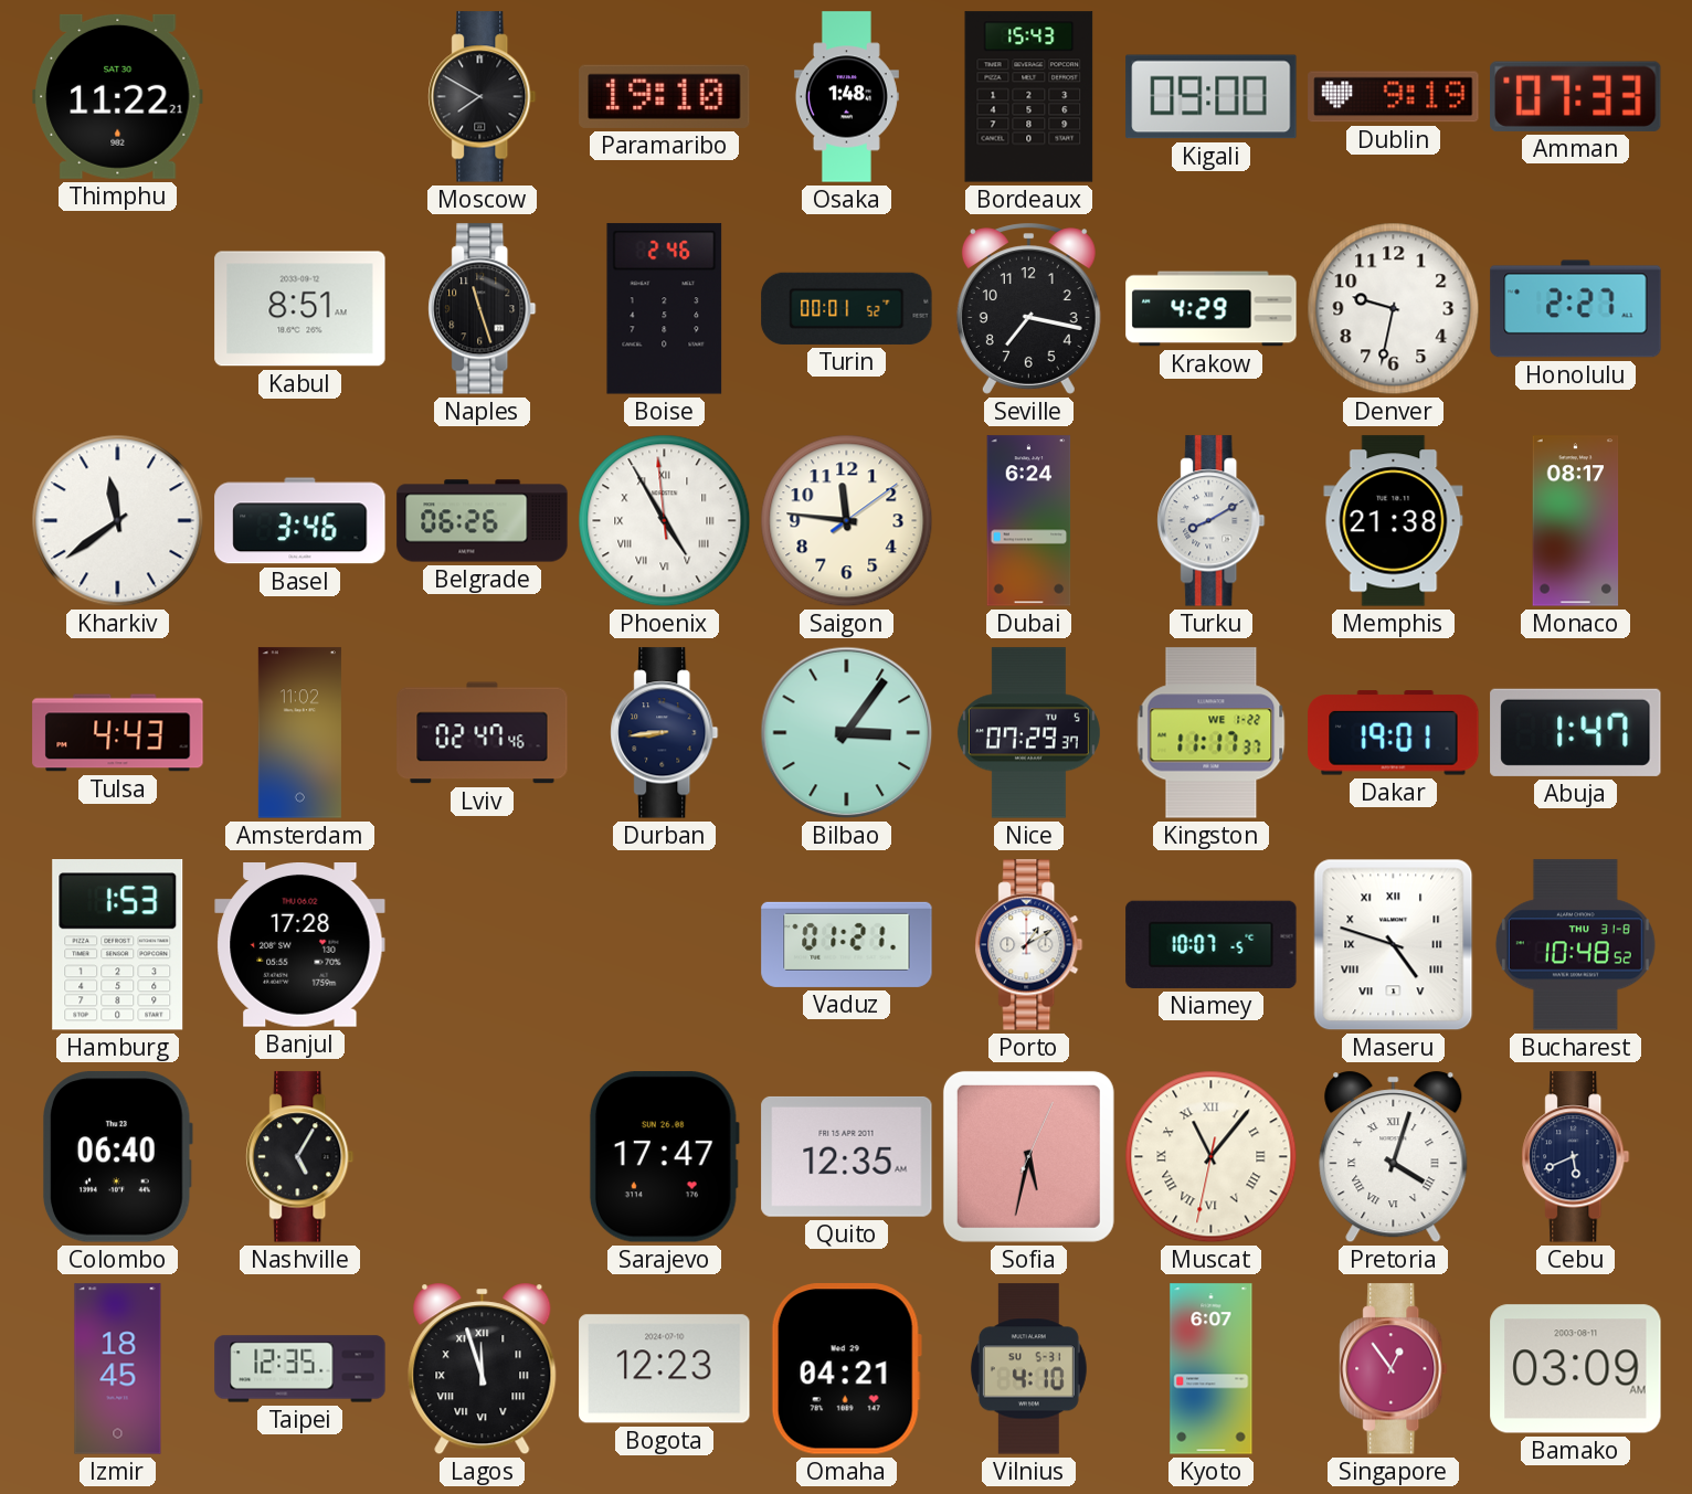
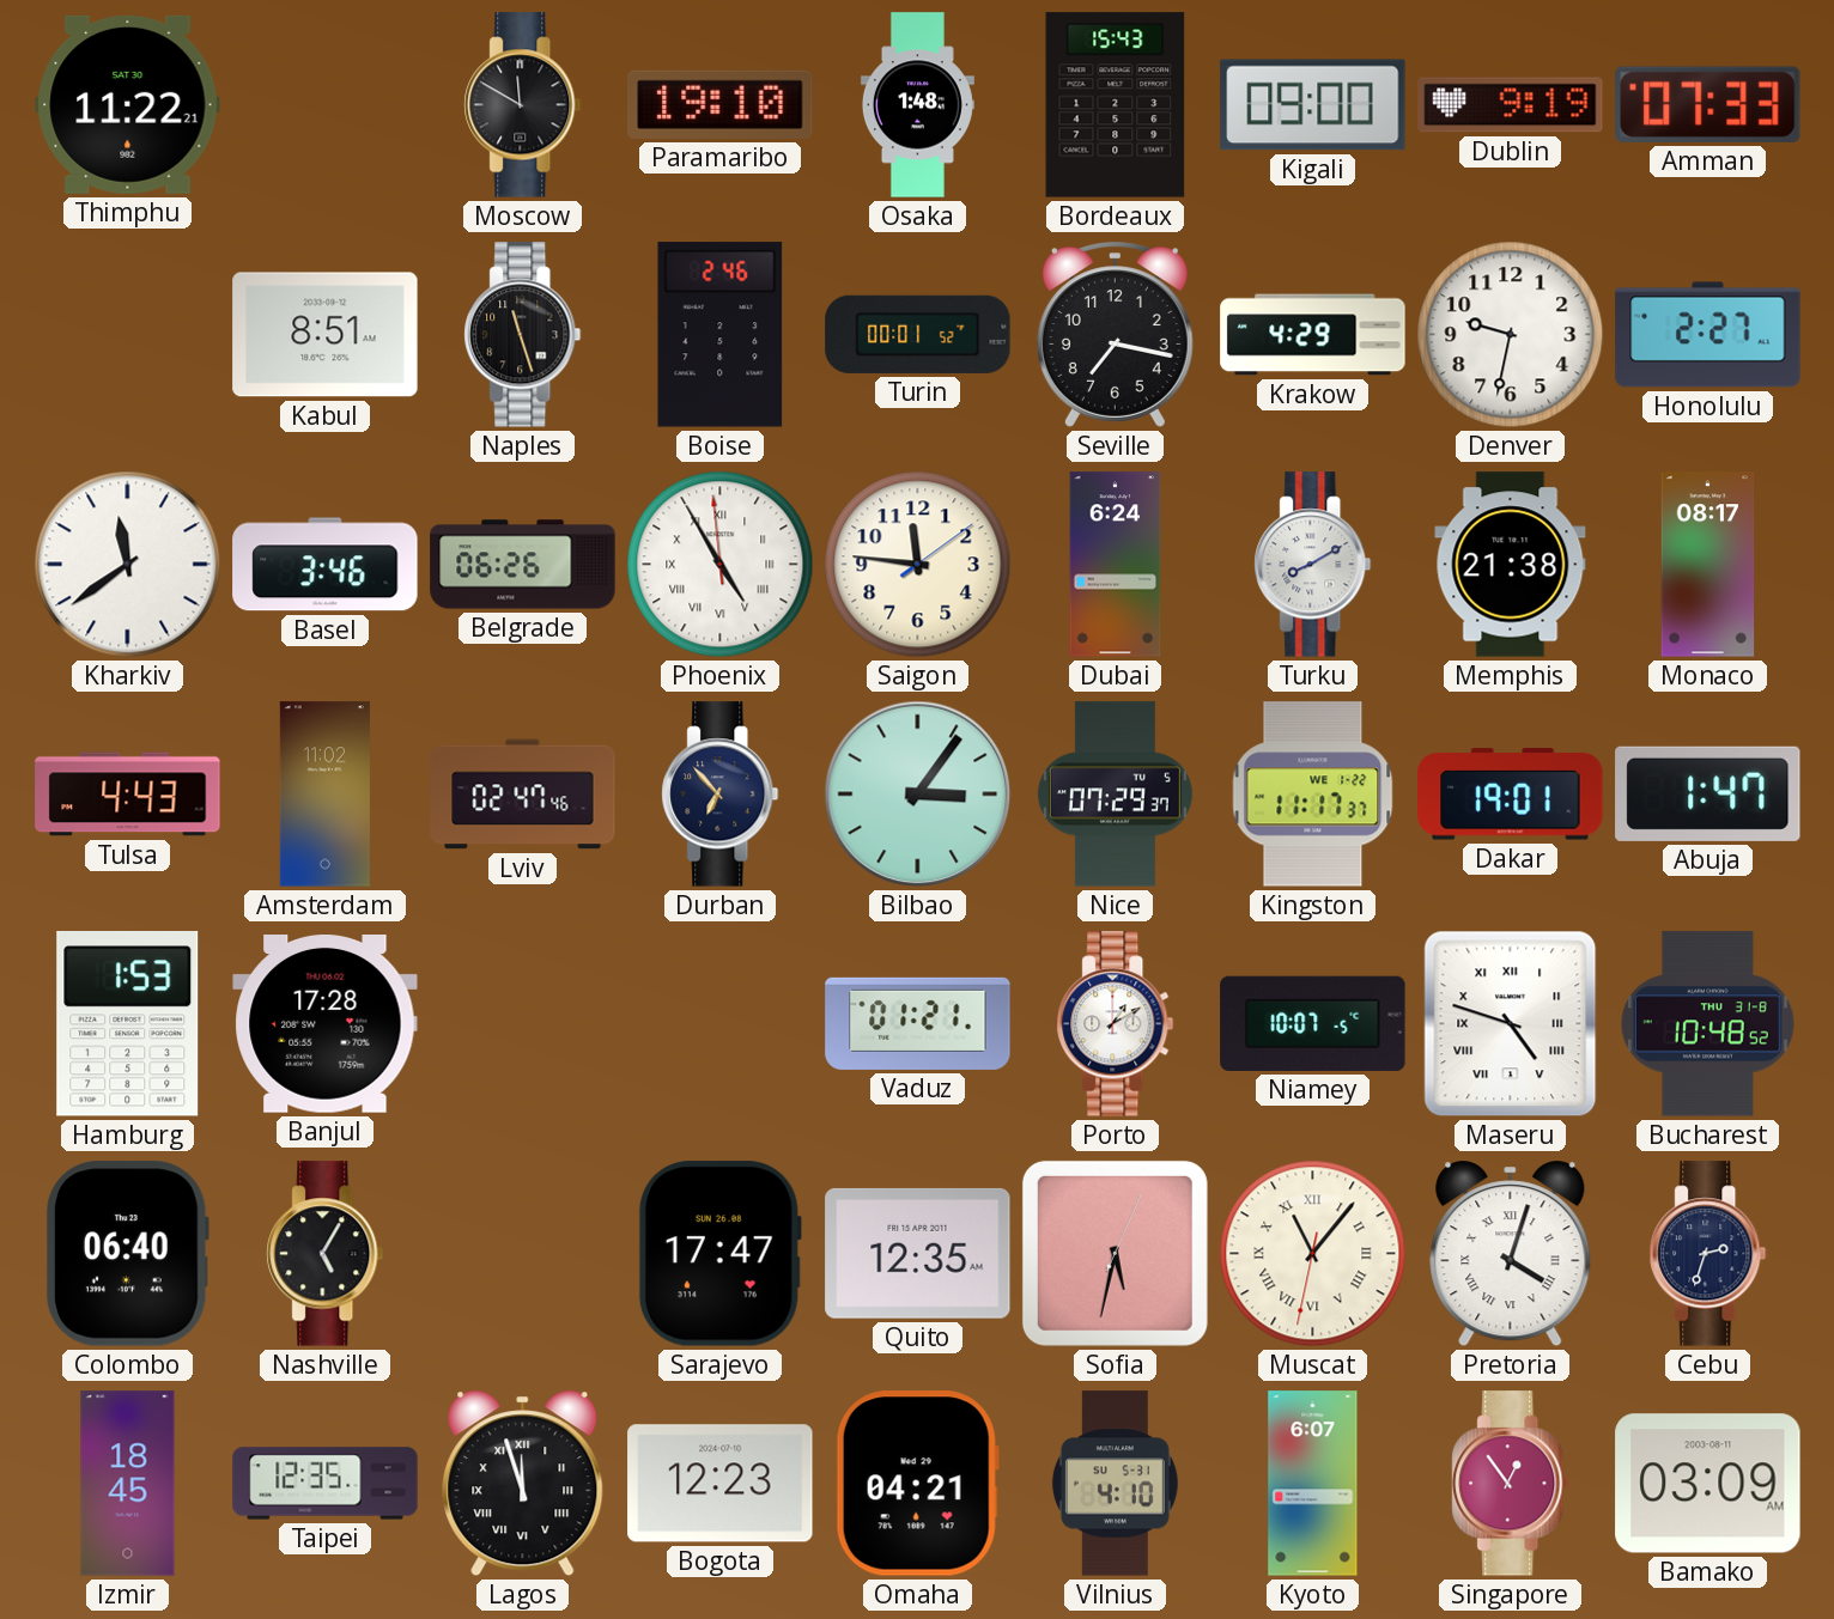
Moscow: 7:50 -> 11:50 (523, 105)
Durban: 8:44 -> 6:53 (721, 795)
Cebu: 5:41 -> 2:33 (1708, 1254)
